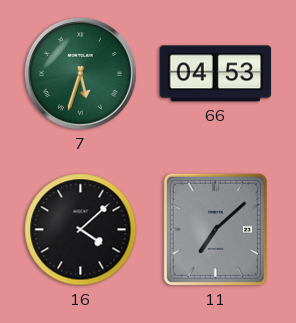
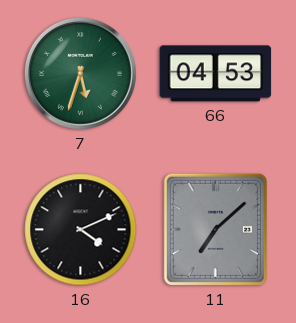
16: 4:08 -> 4:11 (81, 230)
